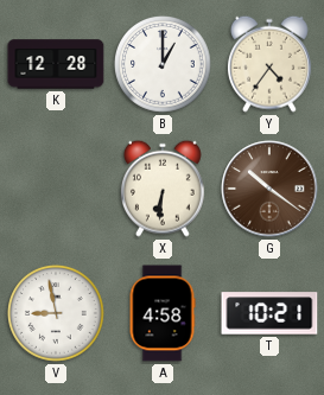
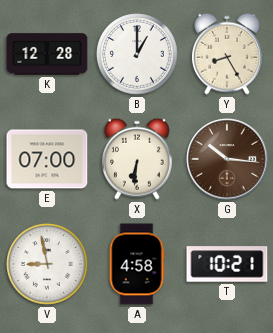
Y: 4:36 -> 8:25 (227, 54)
E: none -> 07:00 (47, 159)
G: 10:21 -> 10:16 (227, 159)
